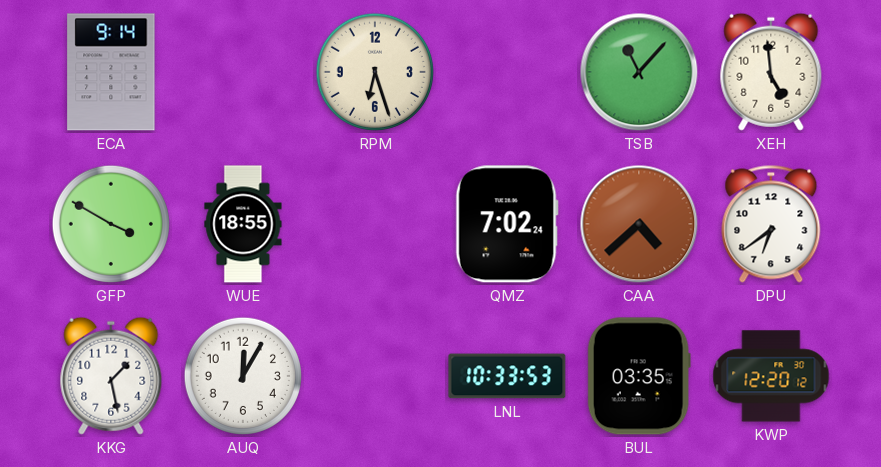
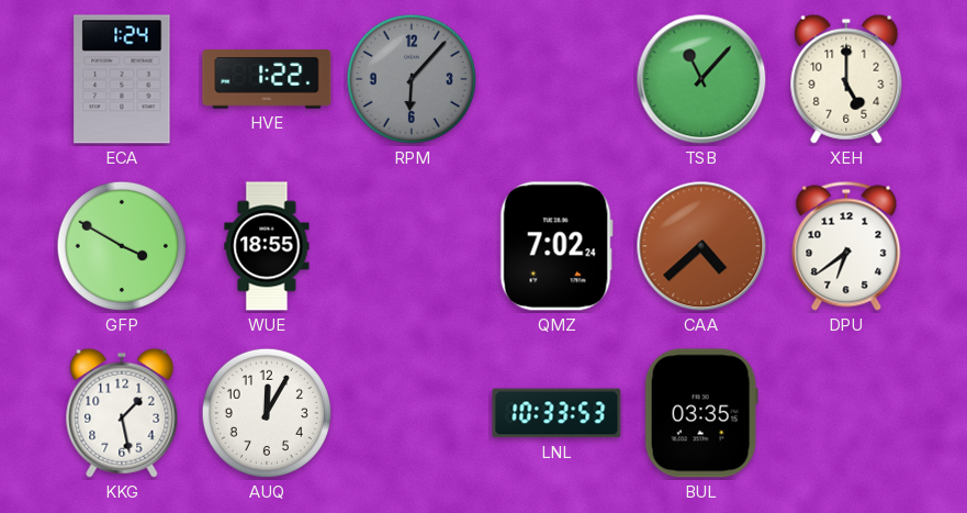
ECA: 9:14 -> 1:24 (122, 79)
HVE: none -> 1:22 (267, 79)
RPM: 6:27 -> 6:07 (412, 79)
RPM dial: cream -> grey (412, 79)
XEH: 4:59 -> 5:00 (846, 79)
KWP: 12:20 -> none (771, 376)
